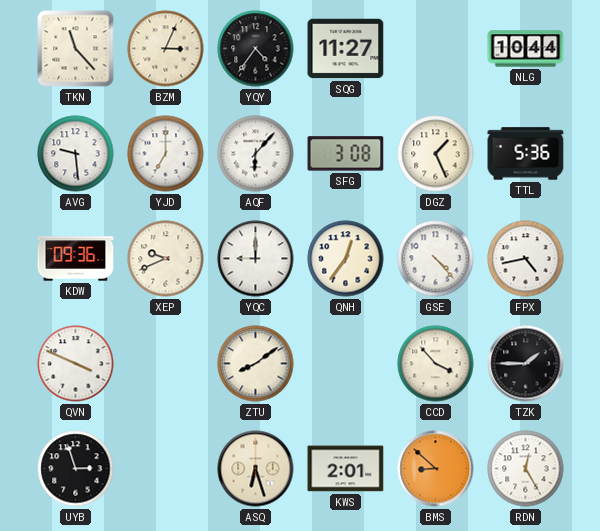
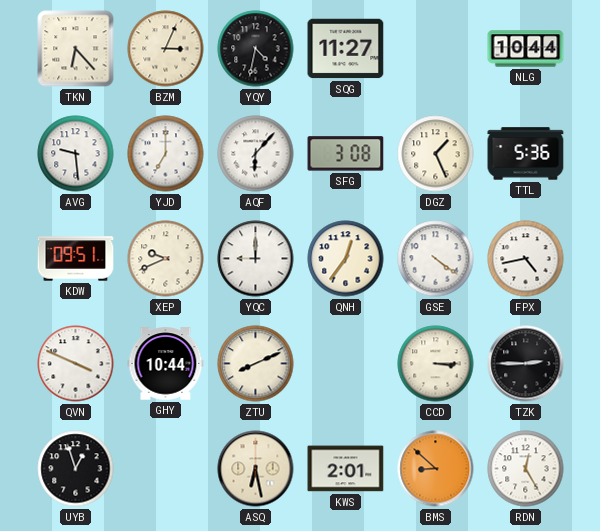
TKN: 11:23 -> 6:23 (76, 49)
YQY: 4:36 -> 4:32 (256, 49)
KDW: 09:36 -> 09:51 (76, 259)
GSE: 4:23 -> 4:21 (436, 259)
GHY: none -> 10:44 (166, 364)
ZTU: 8:09 -> 8:11 (256, 364)
CCD: 3:53 -> 3:15 (436, 364)
TZK: 1:45 -> 2:45 (526, 364)
UYB: 2:57 -> 12:57 (76, 469)
ASQ: 6:27 -> 6:28 (256, 469)
